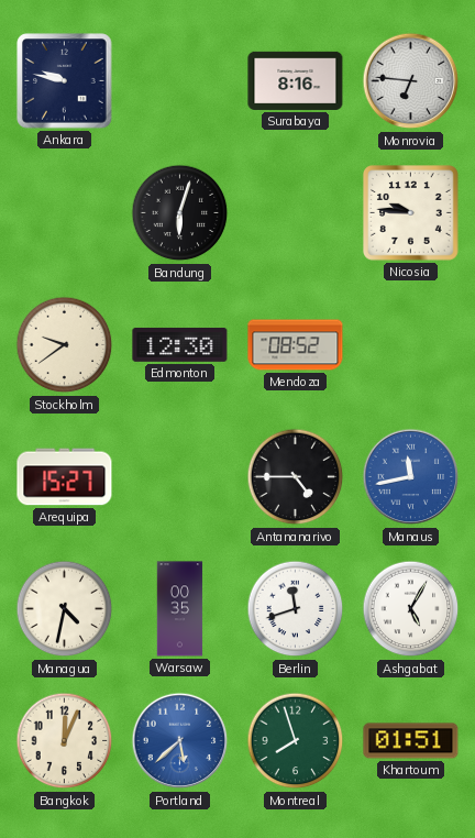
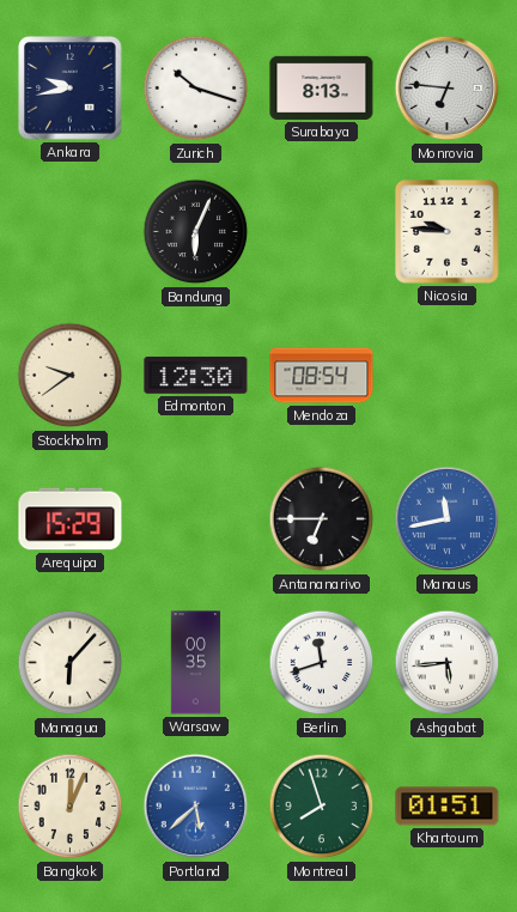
Ankara: 9:47 -> 9:43 (71, 89)
Zurich: none -> 10:18 (196, 89)
Surabaya: 8:16 -> 8:13 (322, 87)
Bandung: 6:03 -> 6:04 (196, 232)
Mendoza: 08:52 -> 08:54 (322, 376)
Arequipa: 15:27 -> 15:29 (71, 519)
Antananarivo: 4:45 -> 6:45 (322, 519)
Managua: 4:32 -> 6:07 (71, 663)
Ashgabat: 5:05 -> 5:44 (448, 663)
